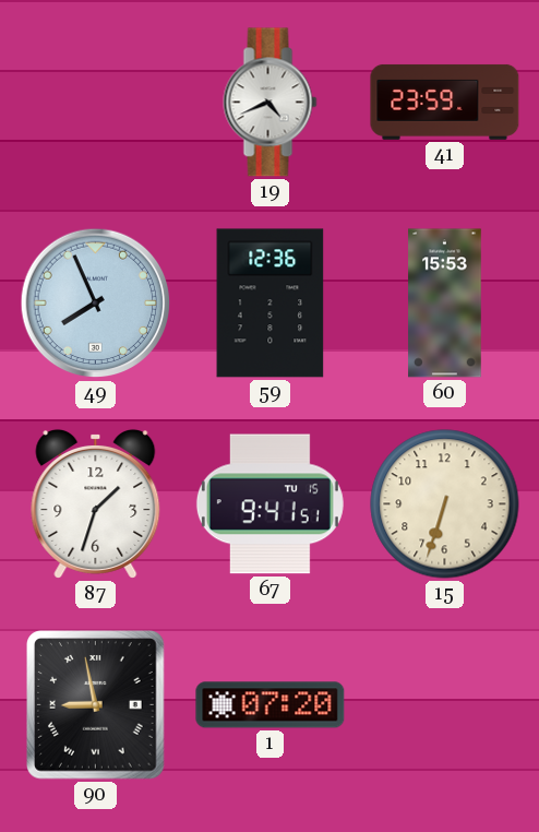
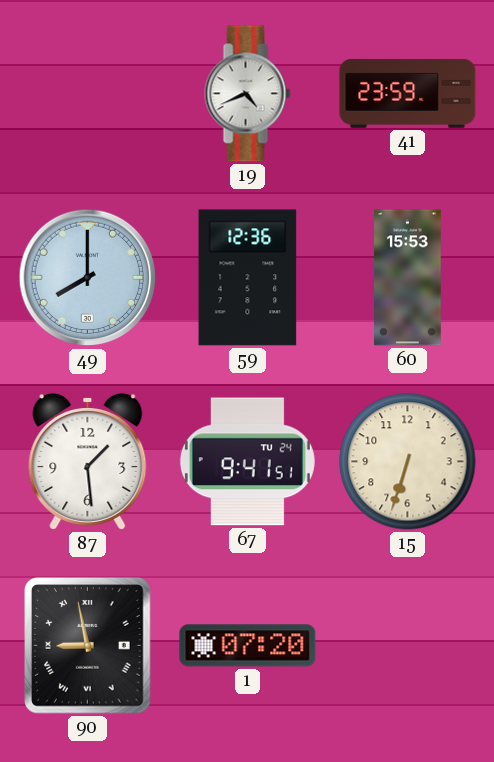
49: 7:56 -> 8:00 (88, 278)
87: 1:33 -> 1:29 (88, 461)
67 date: TU 15 -> TU 24 (247, 462)
